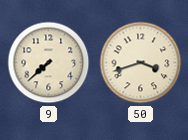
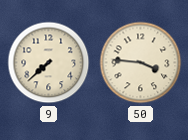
50: 3:42 -> 3:46 (141, 63)
